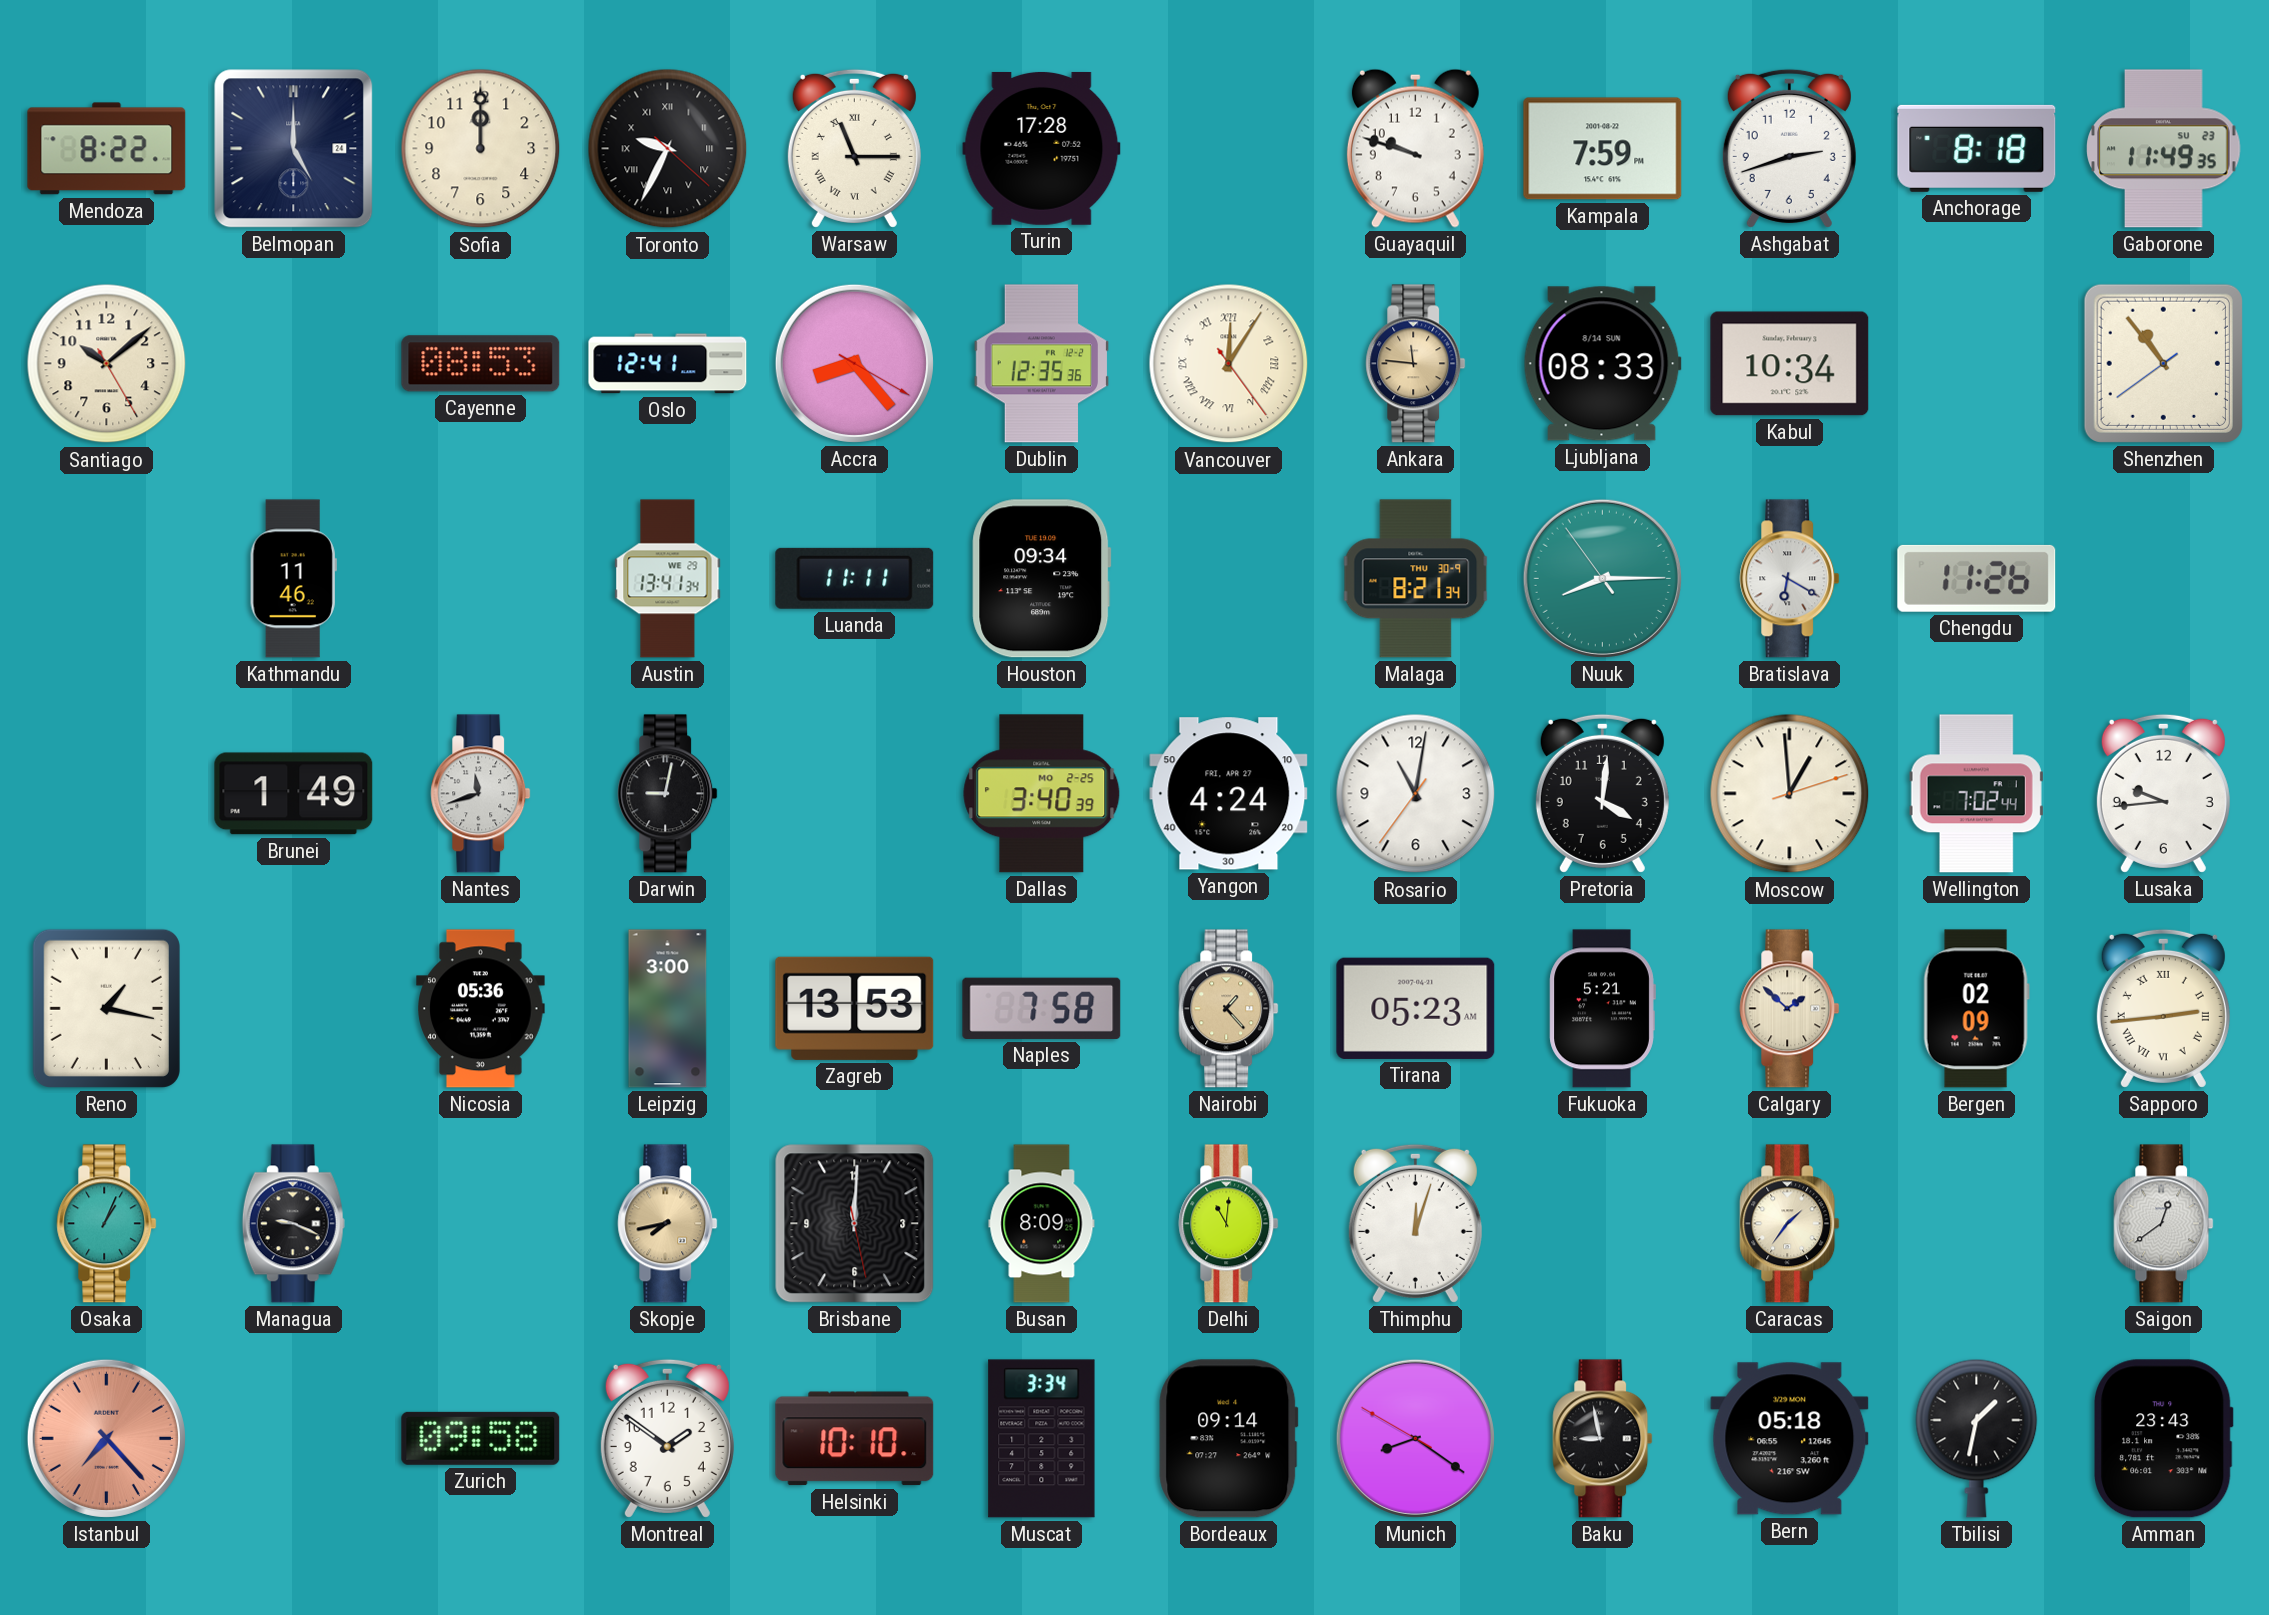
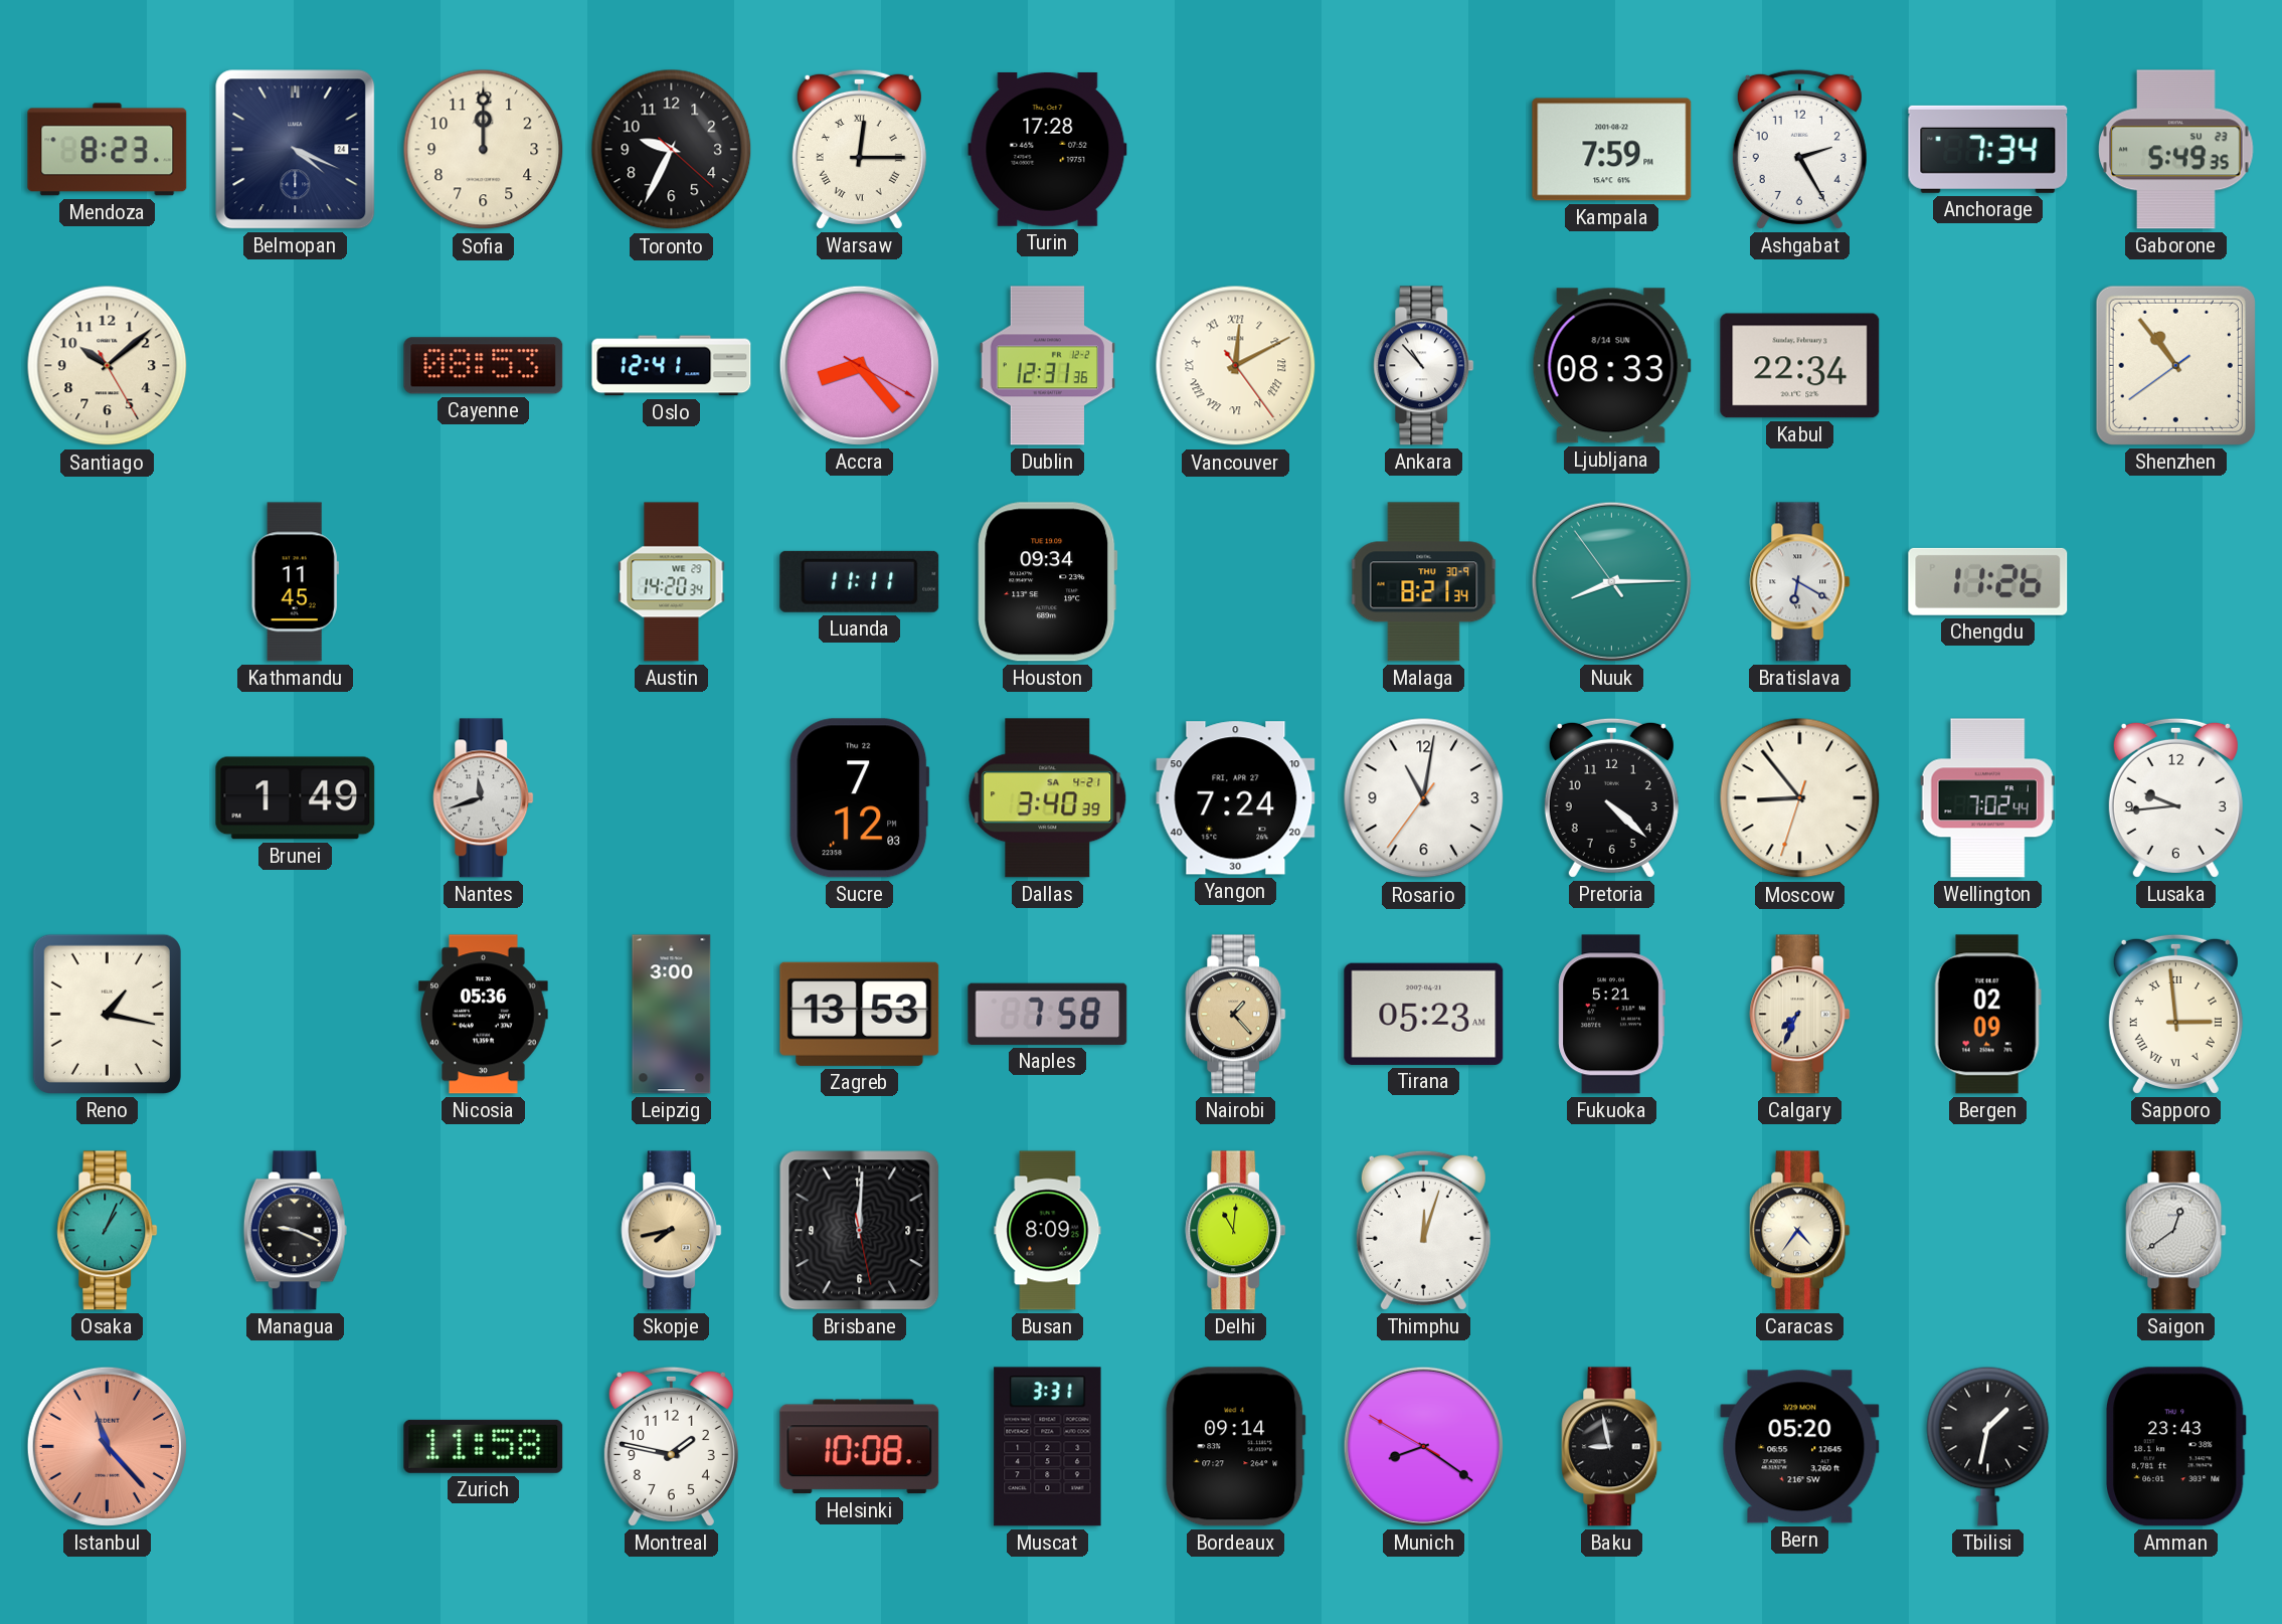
Mendoza: 8:22 -> 8:23 (108, 150)
Belmopan: 5:00 -> 4:19 (296, 150)
Toronto numerals: Roman -> Arabic (672, 150)
Warsaw: 11:15 -> 12:15 (859, 149)
Guayaquil: 9:48 -> none (1415, 148)
Ashgabat: 2:42 -> 2:25 (1799, 149)
Anchorage: 8:18 -> 7:34 (1988, 149)
Gaborone: 11:49 -> 5:49 (2176, 150)
Dublin: 12:35 -> 12:31 (1048, 366)
Vancouver: 12:05 -> 12:10 (1236, 366)
Ankara: 11:46 -> 10:53 (1424, 366)
Ankara dial: champagne -> white (1424, 366)
Kabul: 10:34 -> 22:34 (1800, 366)
Kathmandu: 11:46 -> 11:45 (295, 582)
Austin: 13:41 -> 14:20 (672, 582)
Darwin: 9:02 -> none (668, 794)
Sucre: none -> 7:12 (860, 798)
Dallas date: MO 2-25 -> SA 4-21 (1048, 798)
Yangon: 4:24 -> 7:24 (1236, 798)
Pretoria: 4:01 -> 4:22 (1611, 797)
Moscow: 12:59 -> 8:53 (1800, 798)
Calgary: 1:52 -> 7:34 (1800, 1015)
Sapporo: 2:44 -> 2:59 (2175, 1014)
Caracas: 1:36 -> 4:36 (1800, 1231)
Istanbul: 7:23 -> 11:23 (107, 1446)
Zurich: 09:58 -> 11:58 (484, 1446)
Montreal: 1:51 -> 1:47 (671, 1446)
Helsinki: 10:10 -> 10:08 (860, 1447)
Muscat: 3:34 -> 3:31 (1048, 1447)
Bern: 05:18 -> 05:20 (1800, 1447)
